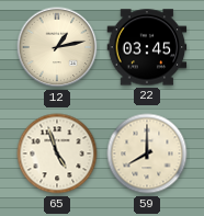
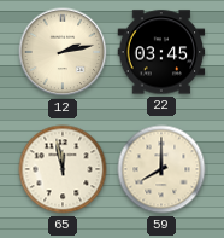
12: 1:13 -> 2:13 (63, 52)
65: 4:57 -> 11:58 (63, 169)
